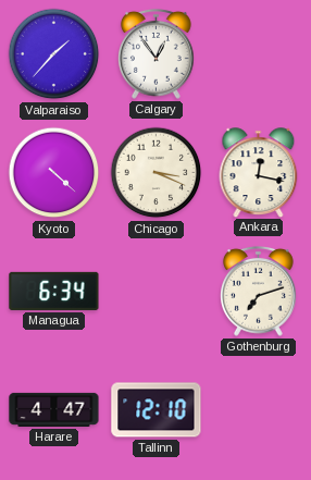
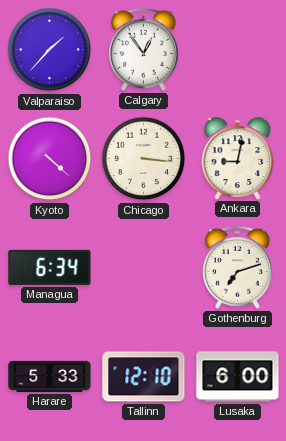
Chicago: 3:19 -> 3:16 (144, 159)
Ankara: 12:17 -> 9:02 (238, 158)
Harare: 4:47 -> 5:33 (50, 376)
Lusaka: none -> 6:00 (238, 377)
